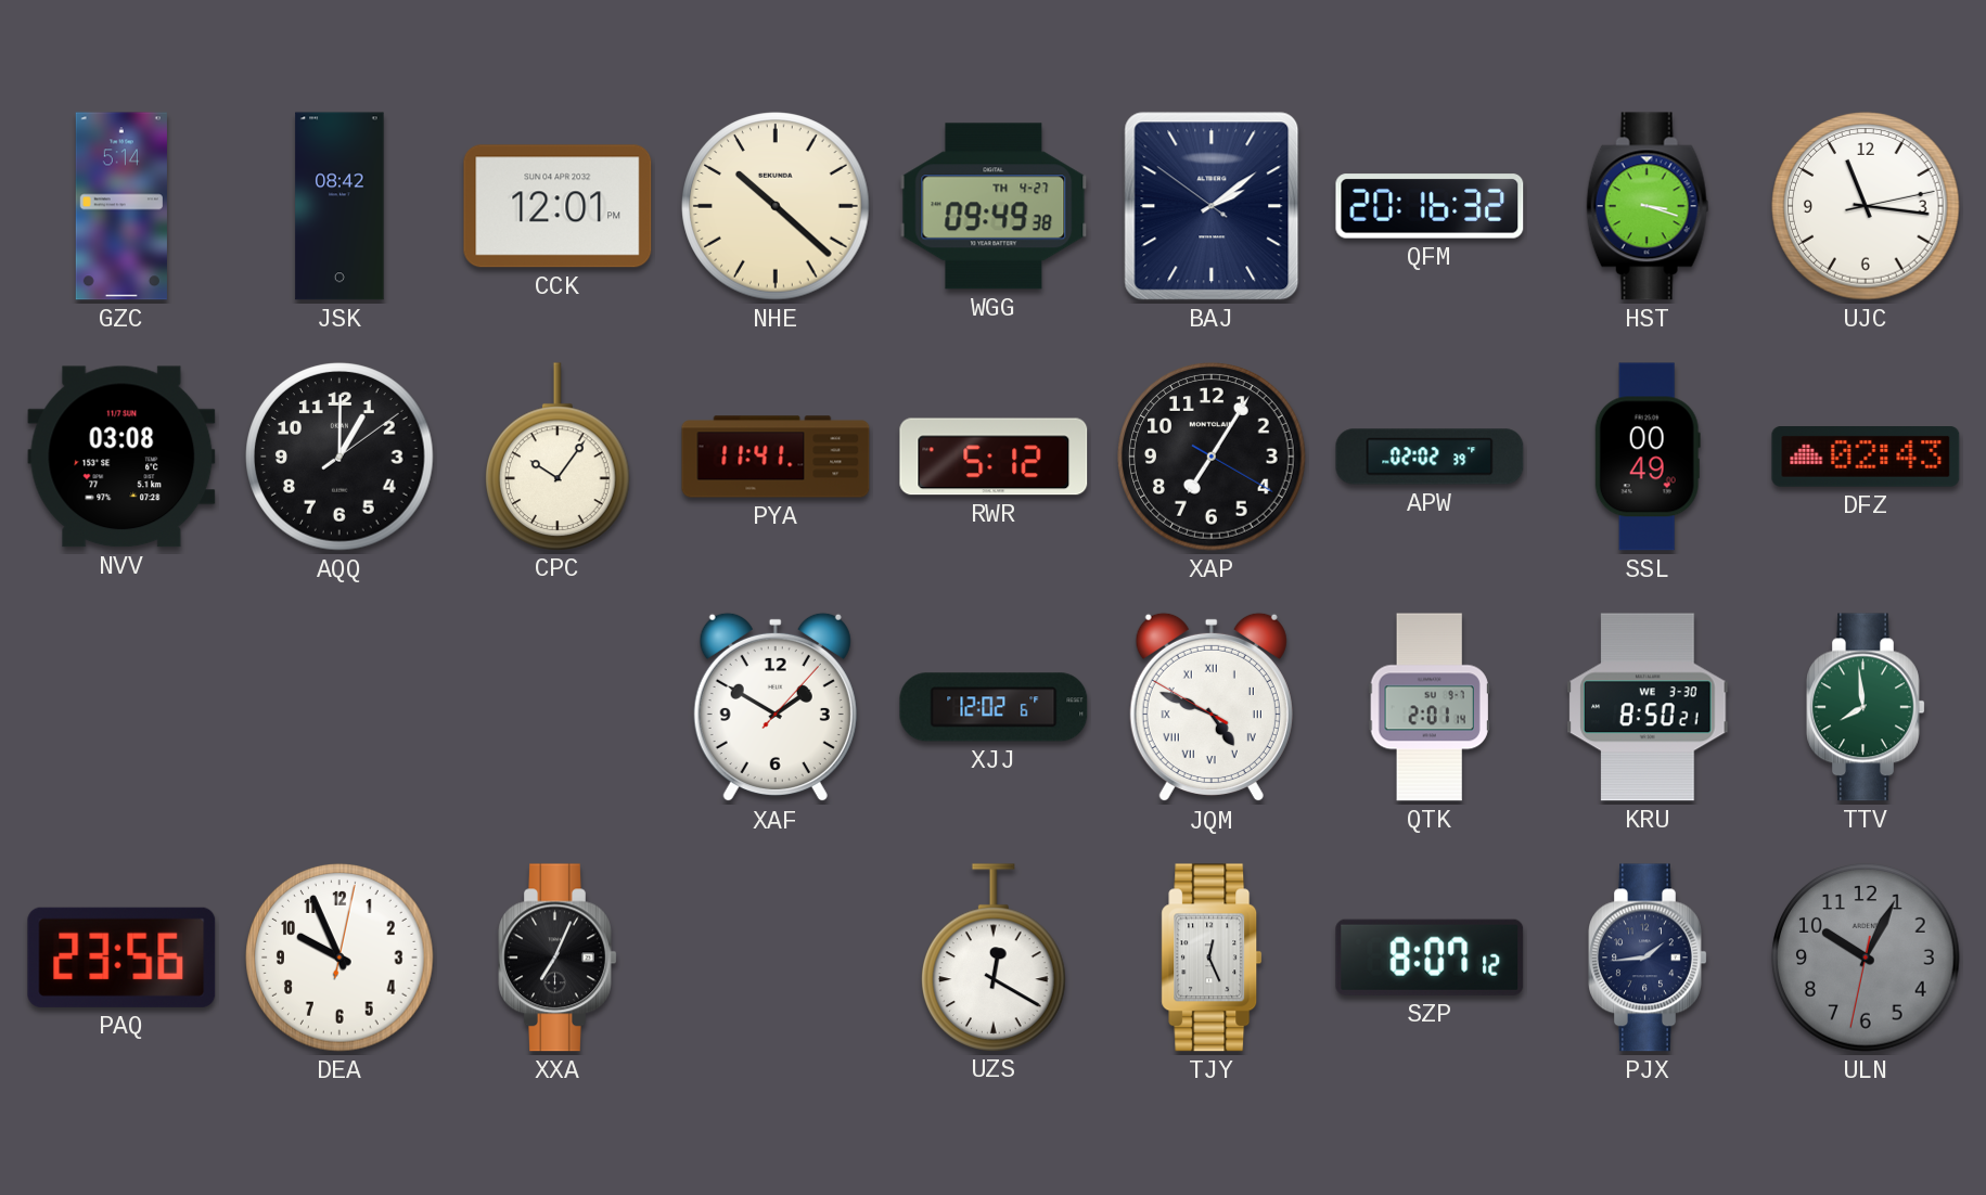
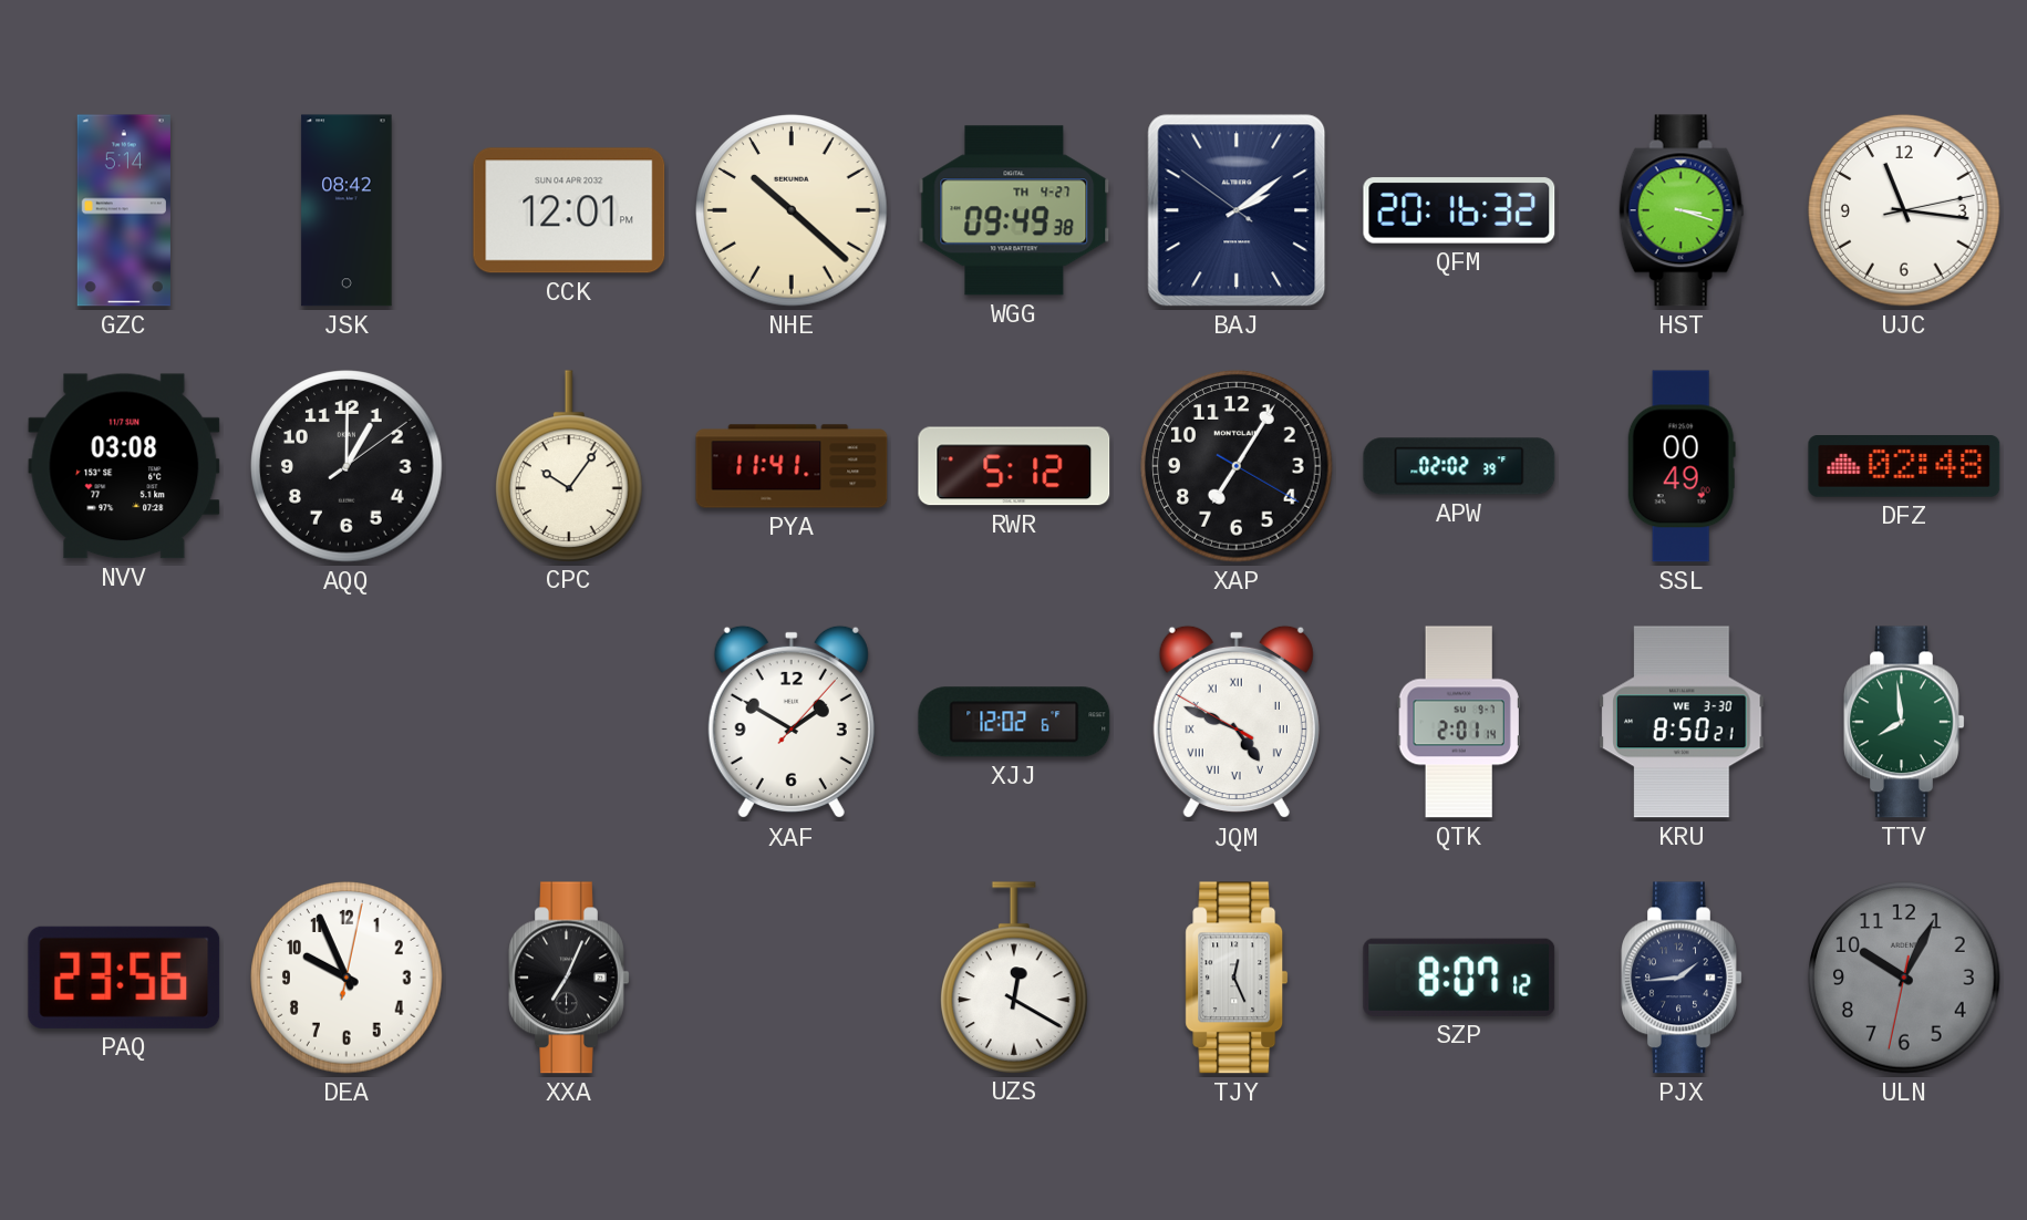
DFZ: 02:43 -> 02:48 (1904, 467)
